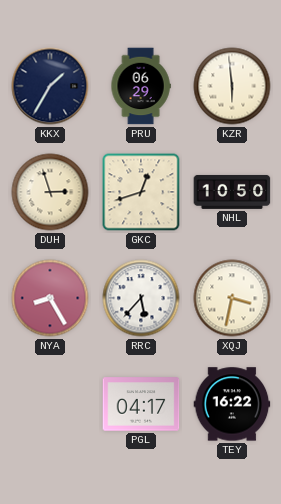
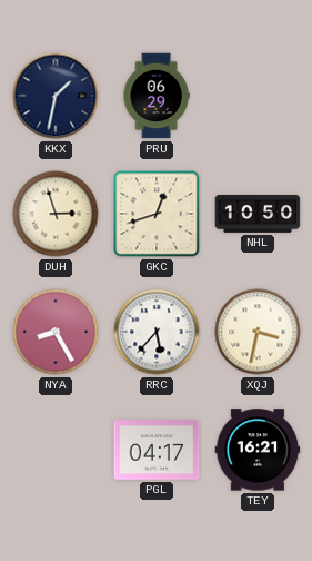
KKX: 1:35 -> 1:32 (56, 96)
KZR: 5:59 -> none (232, 86)
TEY: 16:22 -> 16:21 (258, 450)
